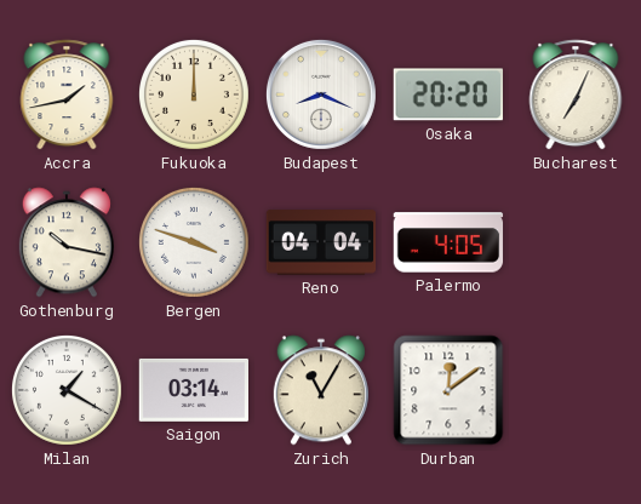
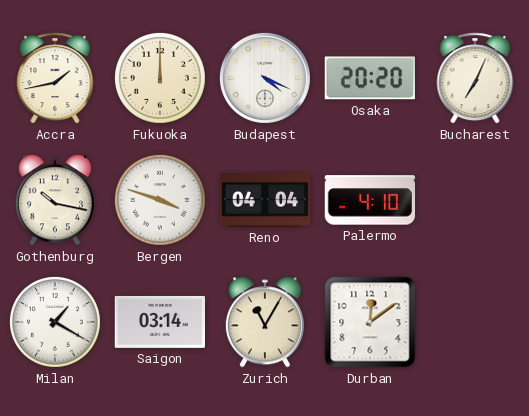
Budapest: 8:19 -> 4:19 (265, 78)
Palermo: 4:05 -> 4:10 (370, 200)
